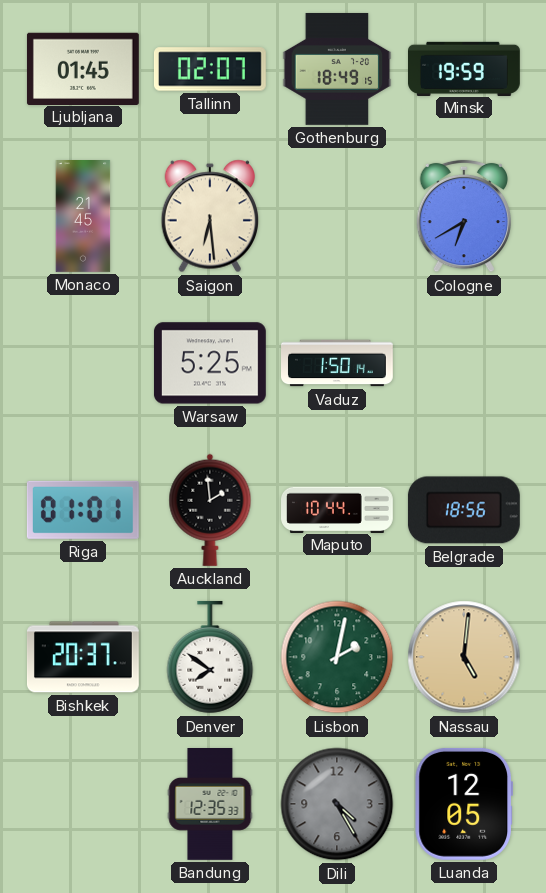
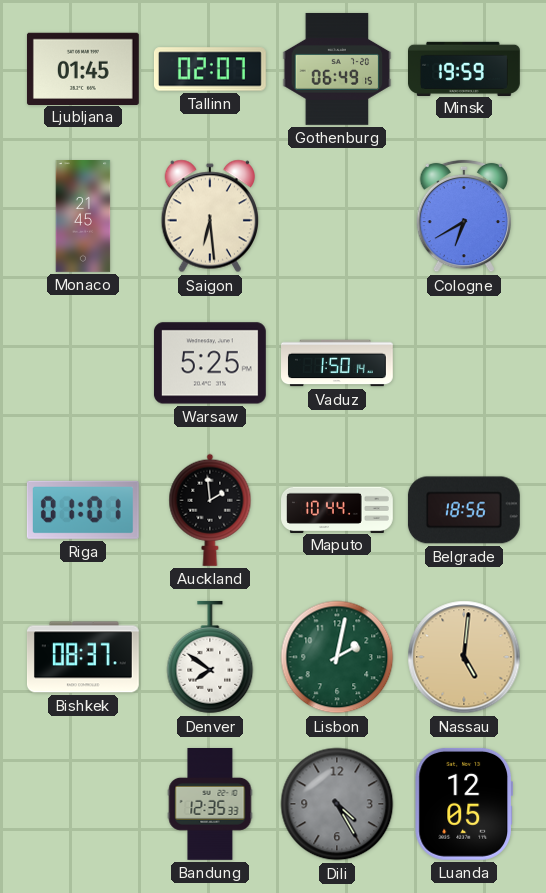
Gothenburg: 18:49 -> 06:49 (337, 69)
Bishkek: 20:37 -> 08:37 (83, 657)
